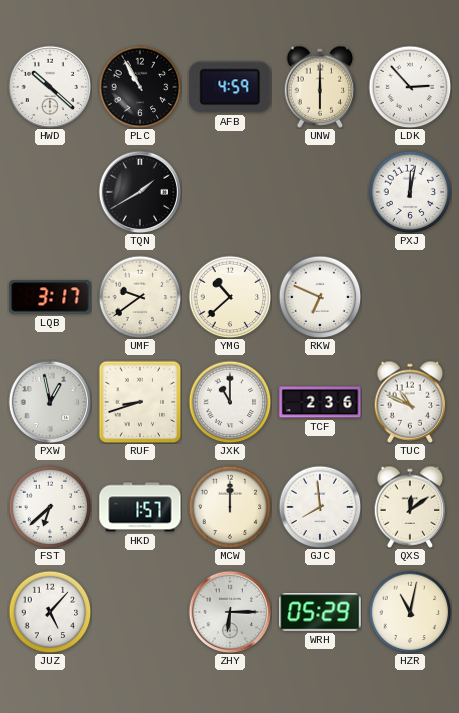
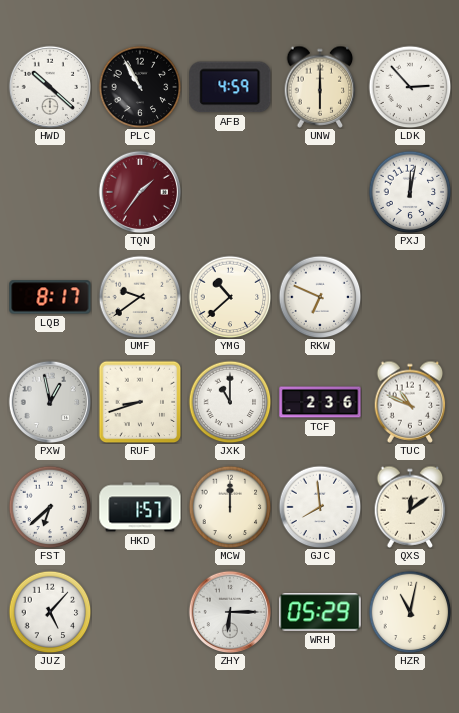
TQN: 1:40 -> 1:36 (139, 191)
TQN dial: black -> burgundy (139, 191)
LQB: 3:17 -> 8:17 (50, 297)
